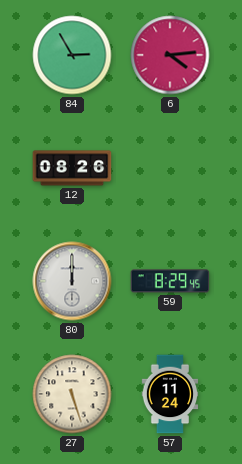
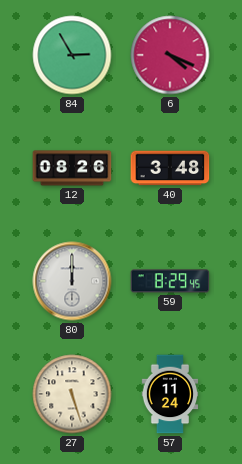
6: 4:14 -> 4:19 (170, 55)
40: none -> 3:48 (170, 168)
